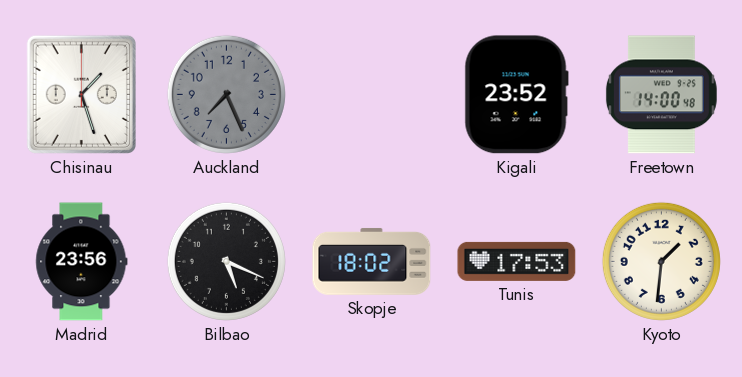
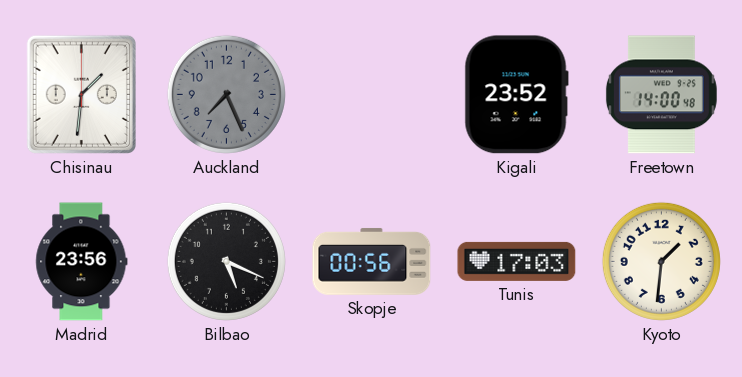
Chisinau: 1:27 -> 1:31 (81, 94)
Skopje: 18:02 -> 00:56 (372, 261)
Tunis: 17:53 -> 17:03 (517, 261)
